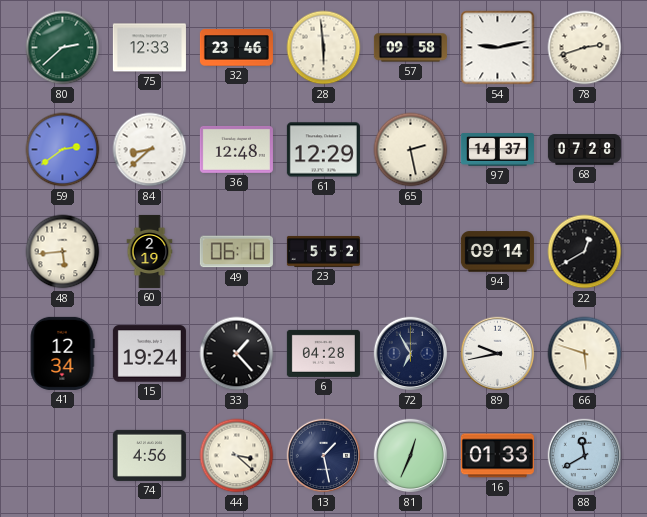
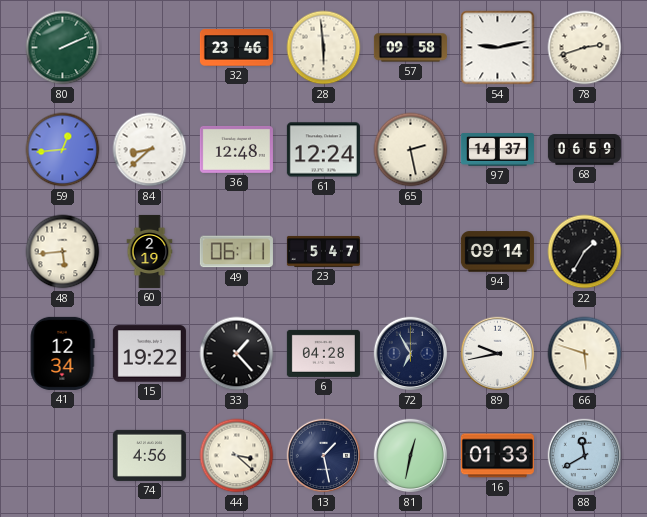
80: 2:38 -> 2:11 (63, 48)
75: 12:33 -> none (149, 48)
59: 2:39 -> 12:44 (63, 150)
61: 12:29 -> 12:24 (323, 150)
68: 07:28 -> 06:59 (584, 150)
49: 06:10 -> 06:11 (236, 252)
23: 5:52 -> 5:47 (323, 251)
22: 12:40 -> 1:35 (585, 252)
15: 19:24 -> 19:22 (149, 354)
81: 12:34 -> 12:32 (411, 456)
